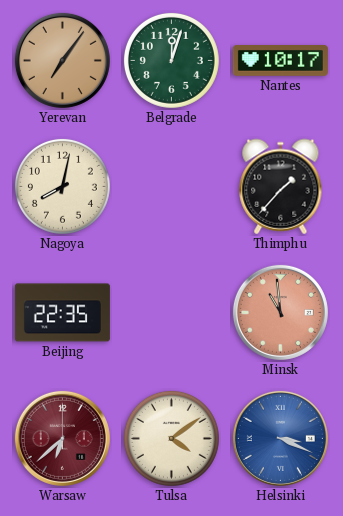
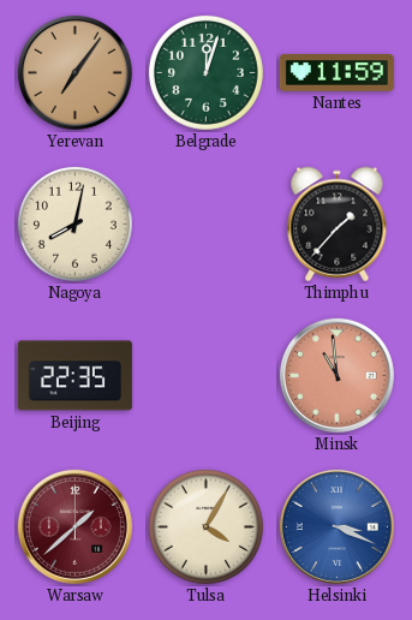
Nantes: 10:17 -> 11:59 (336, 73)
Warsaw: 6:38 -> 1:38 (74, 526)
Tulsa: 4:09 -> 4:05 (205, 526)
